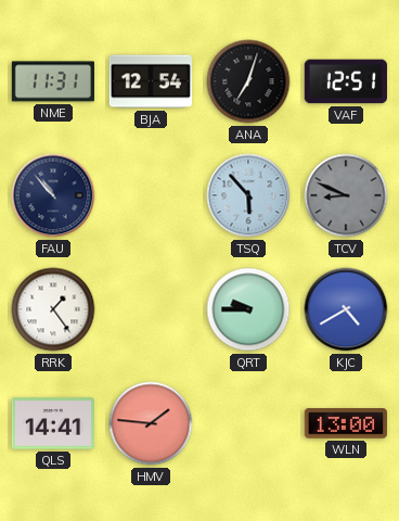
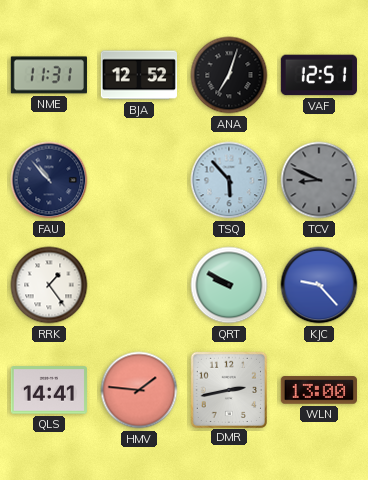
BJA: 12:54 -> 12:52 (138, 75)
QRT: 9:45 -> 9:50 (229, 285)
KJC: 4:40 -> 9:23 (319, 285)
DMR: none -> 2:43 (228, 389)
